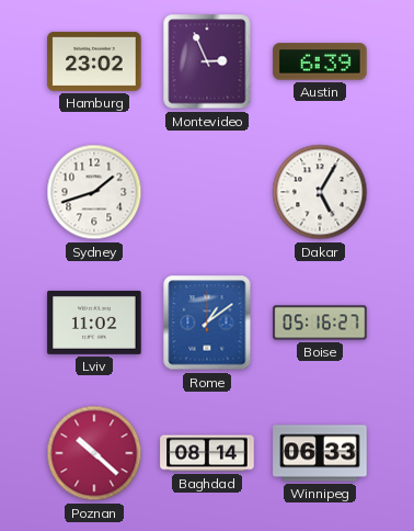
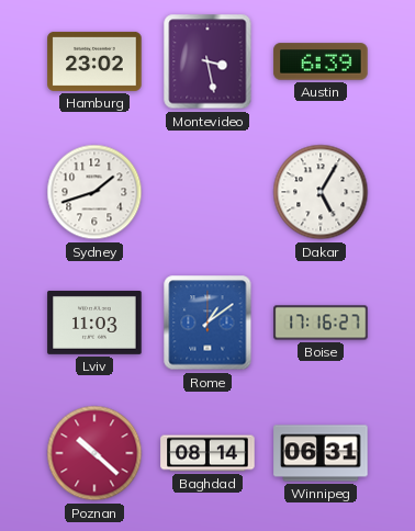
Montevideo: 2:56 -> 3:28 (207, 61)
Lviv: 11:02 -> 11:03 (94, 324)
Boise: 05:16 -> 17:16 (321, 323)
Winnipeg: 06:33 -> 06:31 (321, 453)
